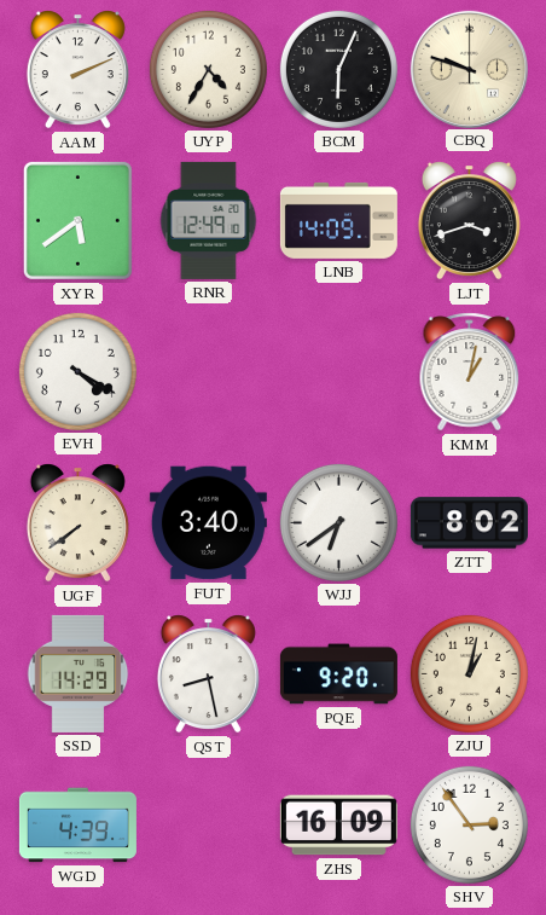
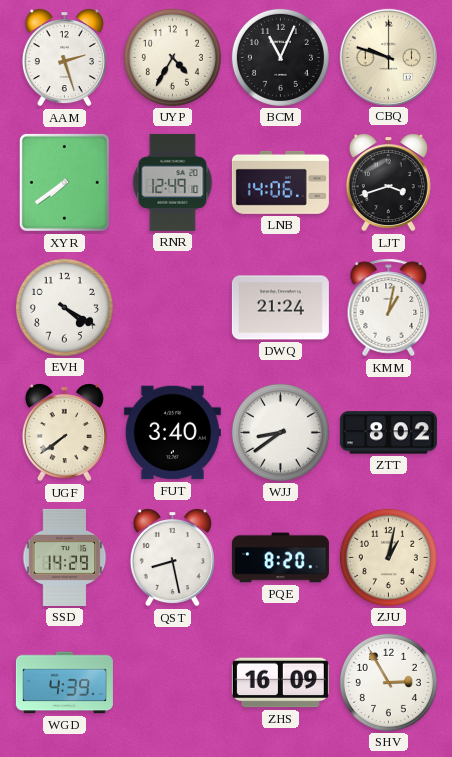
AAM: 2:11 -> 2:27 (64, 58)
BCM: 6:04 -> 11:04 (280, 57)
XYR: 5:39 -> 7:39 (64, 182)
LNB: 14:09 -> 14:06 (280, 182)
DWQ: none -> 21:24 (280, 308)
WJJ: 6:39 -> 8:39 (280, 432)
PQE: 9:20 -> 8:20 (280, 558)
SHV: 2:54 -> 2:55 (388, 682)
